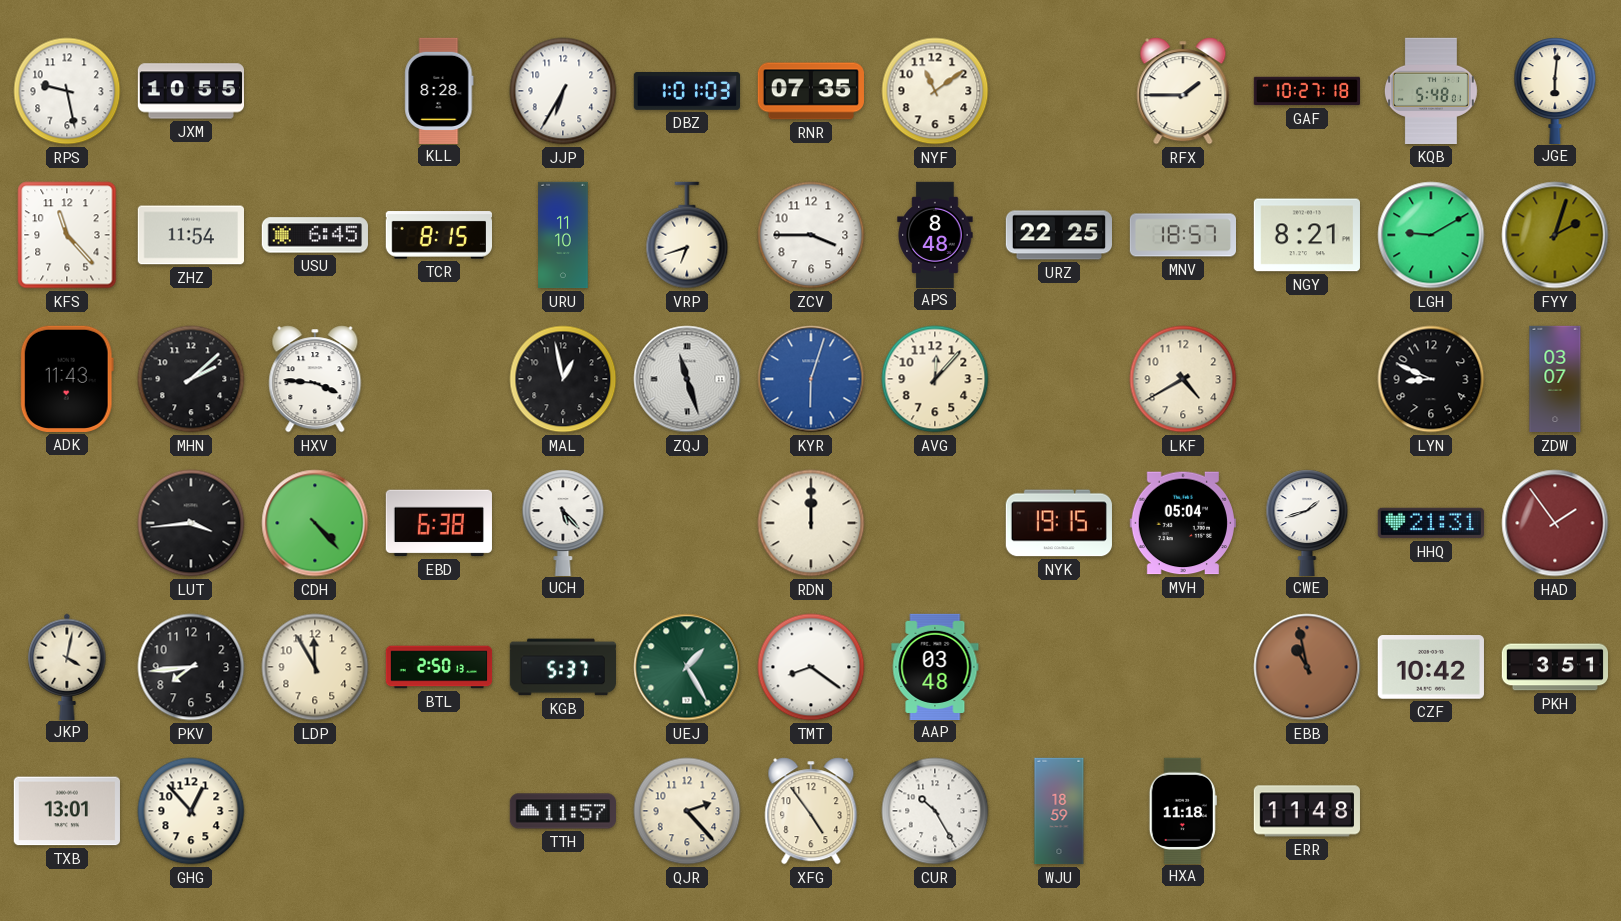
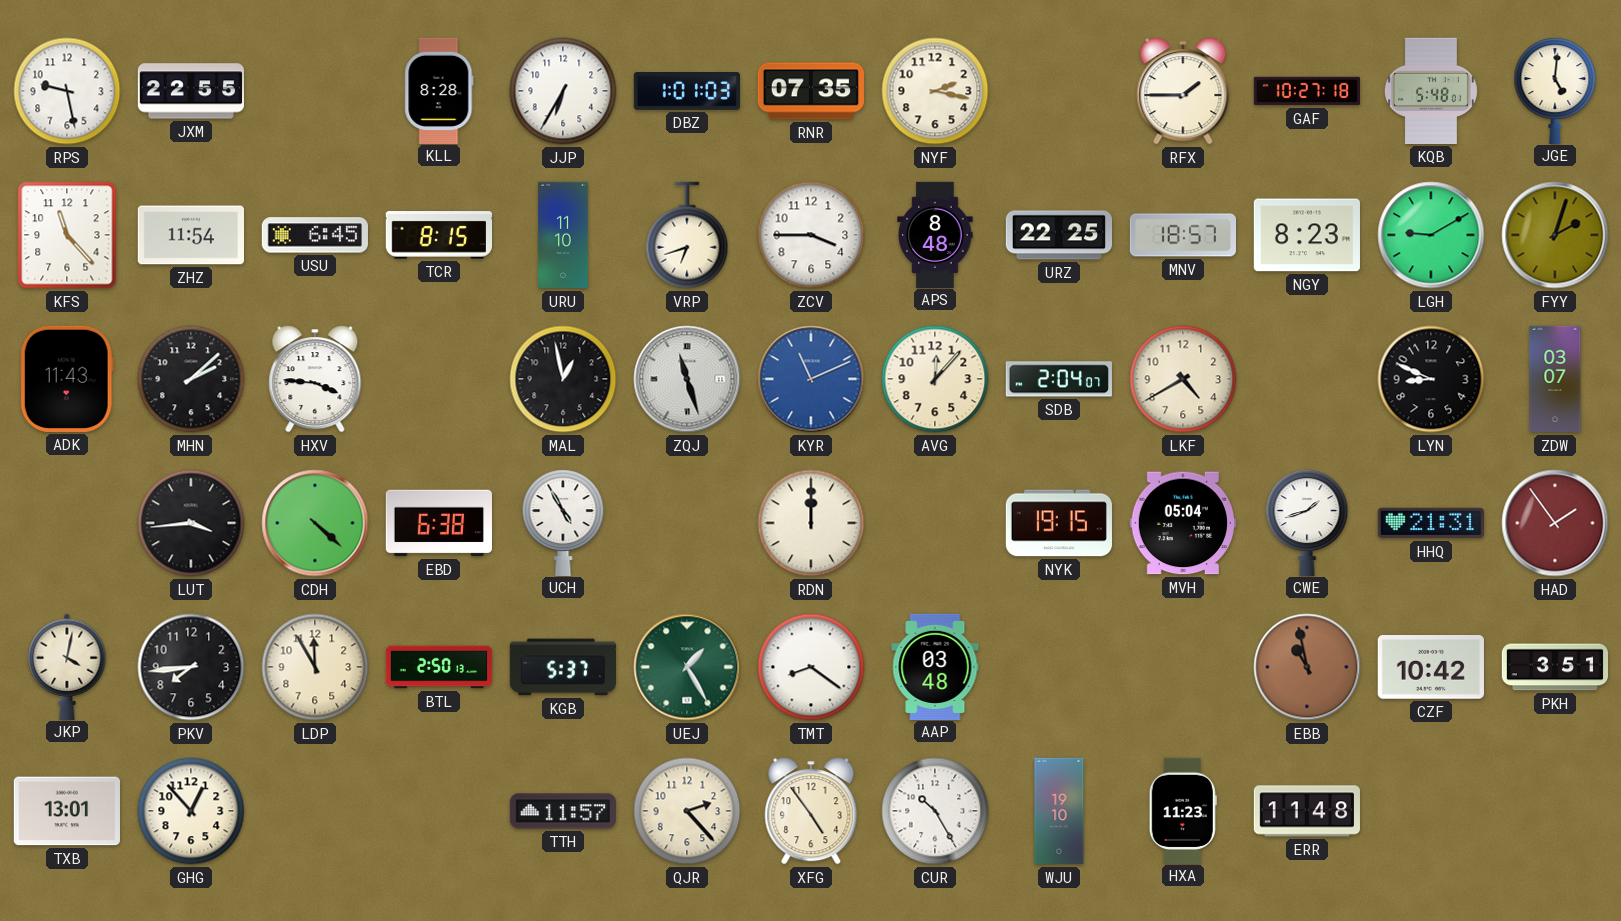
JXM: 10:55 -> 22:55 (190, 91)
NYF: 11:09 -> 2:17 (935, 91)
JGE: 6:01 -> 5:01 (1555, 90)
NGY: 8:21 -> 8:23 (1307, 235)
KYR: 6:03 -> 11:11 (811, 379)
SDB: none -> 2:04 (1058, 379)
CDH: 4:23 -> 4:22 (315, 523)
UCH: 5:23 -> 4:55 (563, 522)
WJU: 18:59 -> 19:10 (1059, 811)
HXA: 11:18 -> 11:23 (1183, 810)
